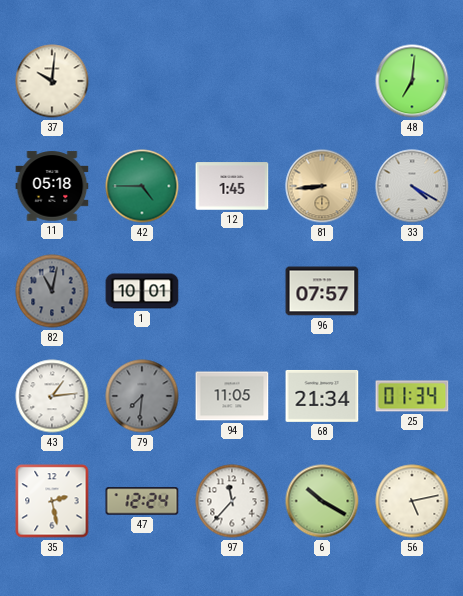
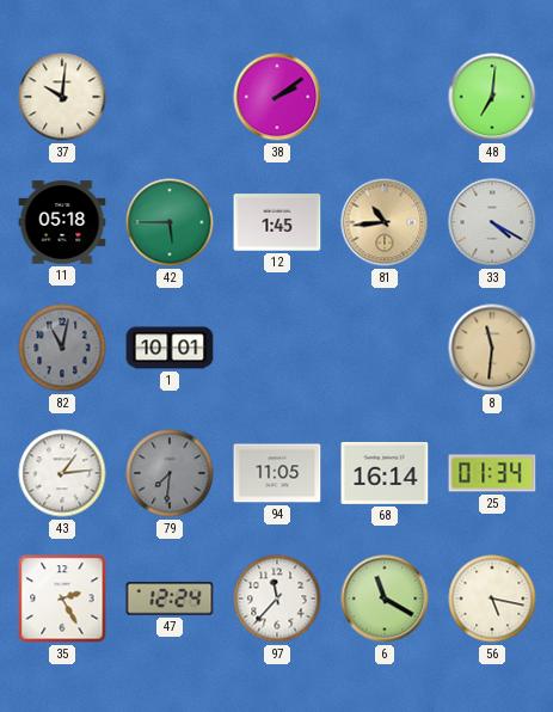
38: none -> 2:09 (277, 97)
42: 4:45 -> 5:45 (170, 222)
81: 8:44 -> 10:44 (385, 222)
96: 07:57 -> none (322, 291)
8: none -> 11:31 (492, 348)
68: 21:34 -> 16:14 (385, 473)
35: 2:28 -> 2:25 (62, 599)
6: 10:20 -> 11:20 (385, 599)
56: 5:13 -> 5:17 (492, 599)
